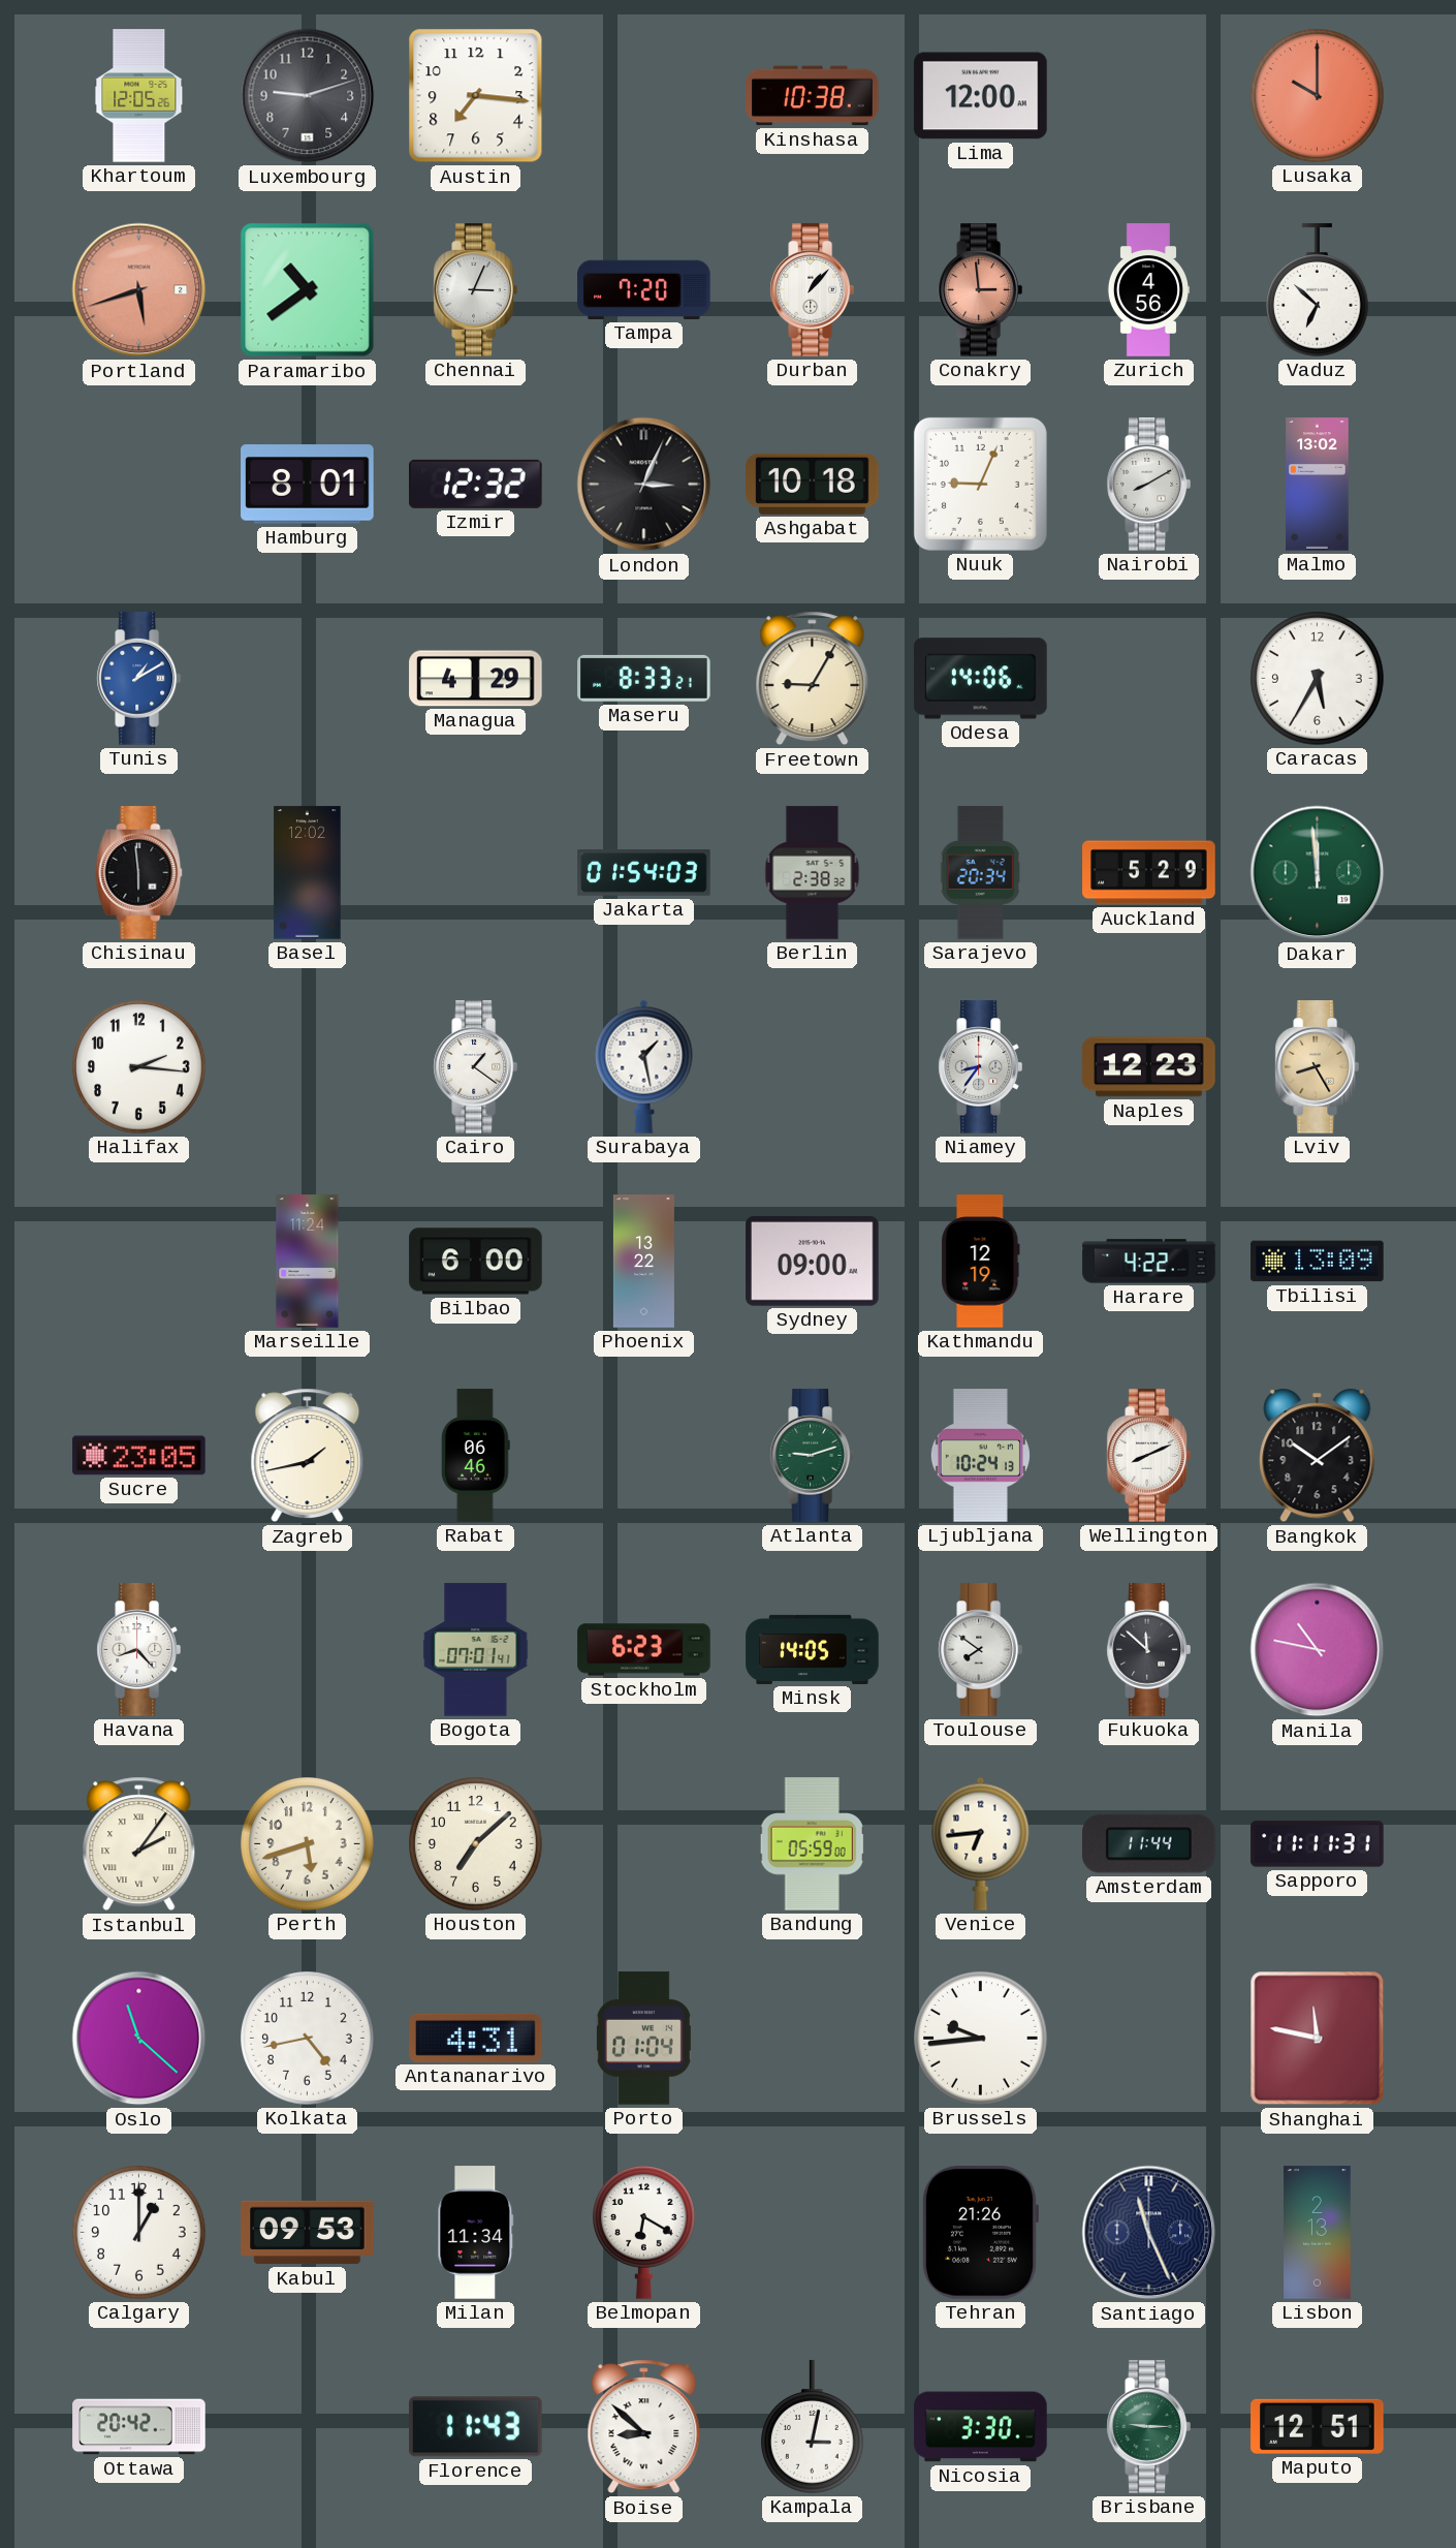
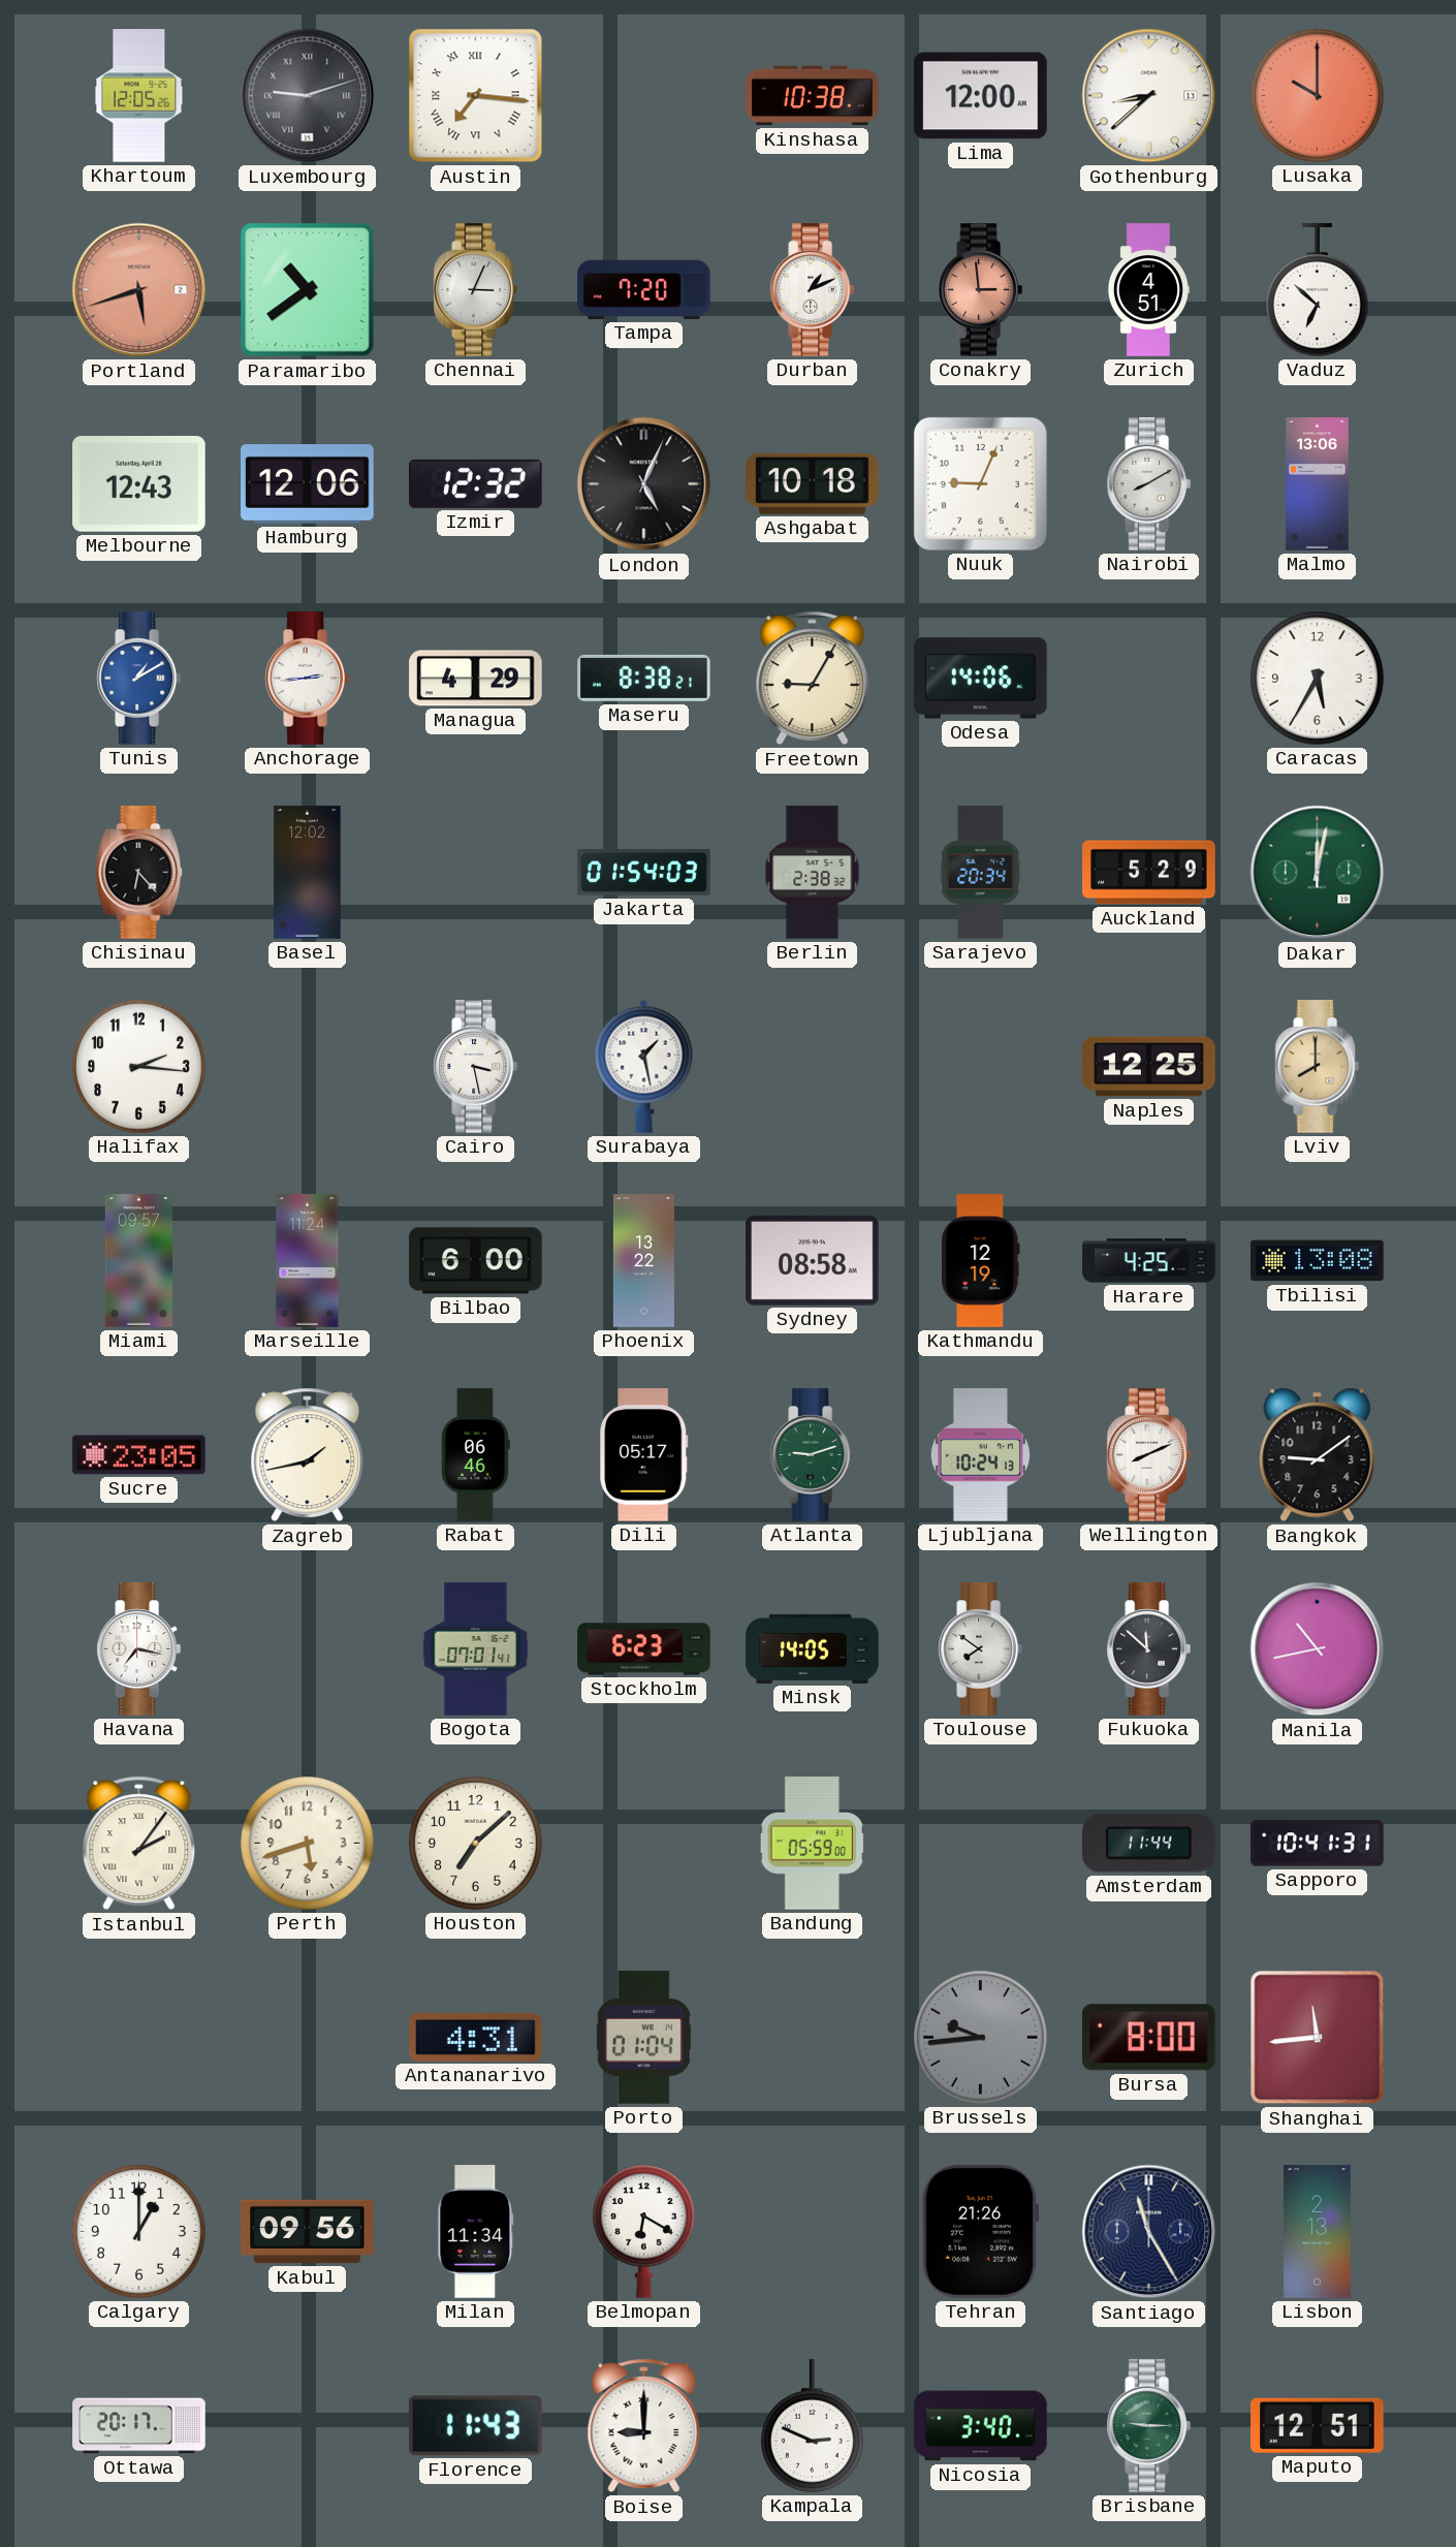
Luxembourg numerals: Arabic -> Roman (308, 96)
Austin numerals: Arabic -> Roman (476, 96)
Gothenburg: none -> 8:38 (1149, 96)
Durban: 1:07 -> 1:11 (812, 290)
Zurich: 4:56 -> 4:51 (1147, 290)
Melbourne: none -> 12:43 (139, 484)
Hamburg: 8:01 -> 12:06 (308, 484)
London: 3:04 -> 5:04 (644, 484)
Malmo: 13:02 -> 13:06 (1318, 484)
Anchorage: none -> 2:44 (307, 679)
Maseru: 8:33 -> 8:38 (644, 678)
Chisinau: 5:59 -> 6:23 (139, 873)
Dakar: 11:59 -> 12:02 (1318, 873)
Cairo: 1:21 -> 3:28 (475, 1067)
Niamey: 8:36 -> none (980, 1067)
Naples: 12:23 -> 12:25 (1149, 1067)
Lviv: 8:25 -> 8:00 (1317, 1067)
Miami: none -> 09:57 (138, 1261)
Sydney: 09:00 -> 08:58 (813, 1261)
Harare: 4:22 -> 4:25 (1149, 1261)
Tbilisi: 13:09 -> 13:08 (1318, 1261)
Dili: none -> 05:17 (644, 1455)
Bangkok: 10:09 -> 9:09 (1318, 1455)
Havana: 8:23 -> 7:17 (138, 1649)
Manila: 10:47 -> 10:43 (1318, 1649)
Venice: 6:44 -> none (981, 1843)
Sapporo: 11:11 -> 10:41 (1318, 1844)
Oslo: 11:22 -> none (139, 2039)
Kolkata: 4:43 -> none (308, 2039)
Brussels dial: white -> grey (981, 2038)
Bursa: none -> 8:00 (1148, 2038)
Shanghai: 11:47 -> 11:44 (1318, 2038)
Kabul: 09:53 -> 09:56 (308, 2232)
Santiago: 11:26 -> 11:25 (1149, 2232)
Ottawa: 20:42 -> 20:17 (139, 2426)
Boise: 8:52 -> 9:00 (644, 2426)
Kampala: 3:02 -> 2:49 (813, 2426)
Nicosia: 3:30 -> 3:40 (981, 2426)
